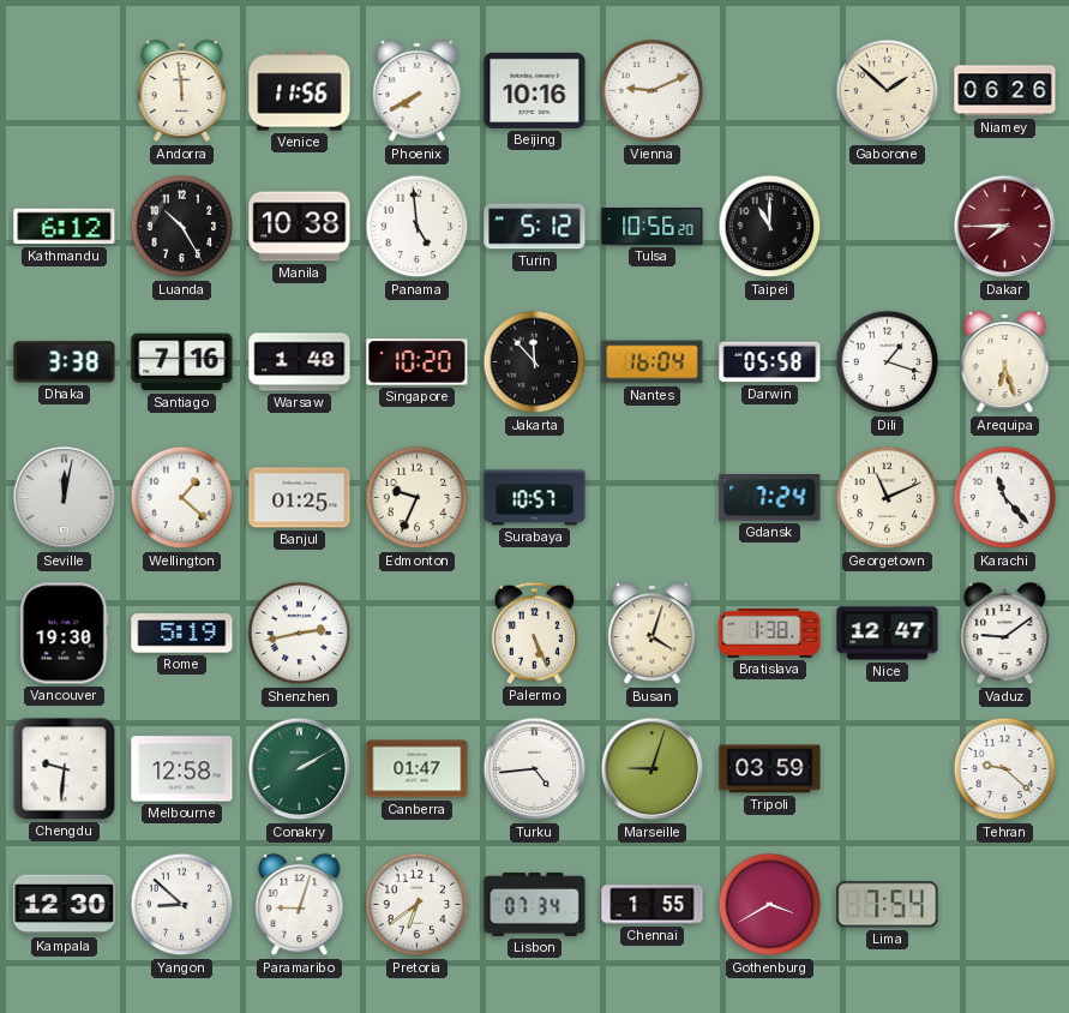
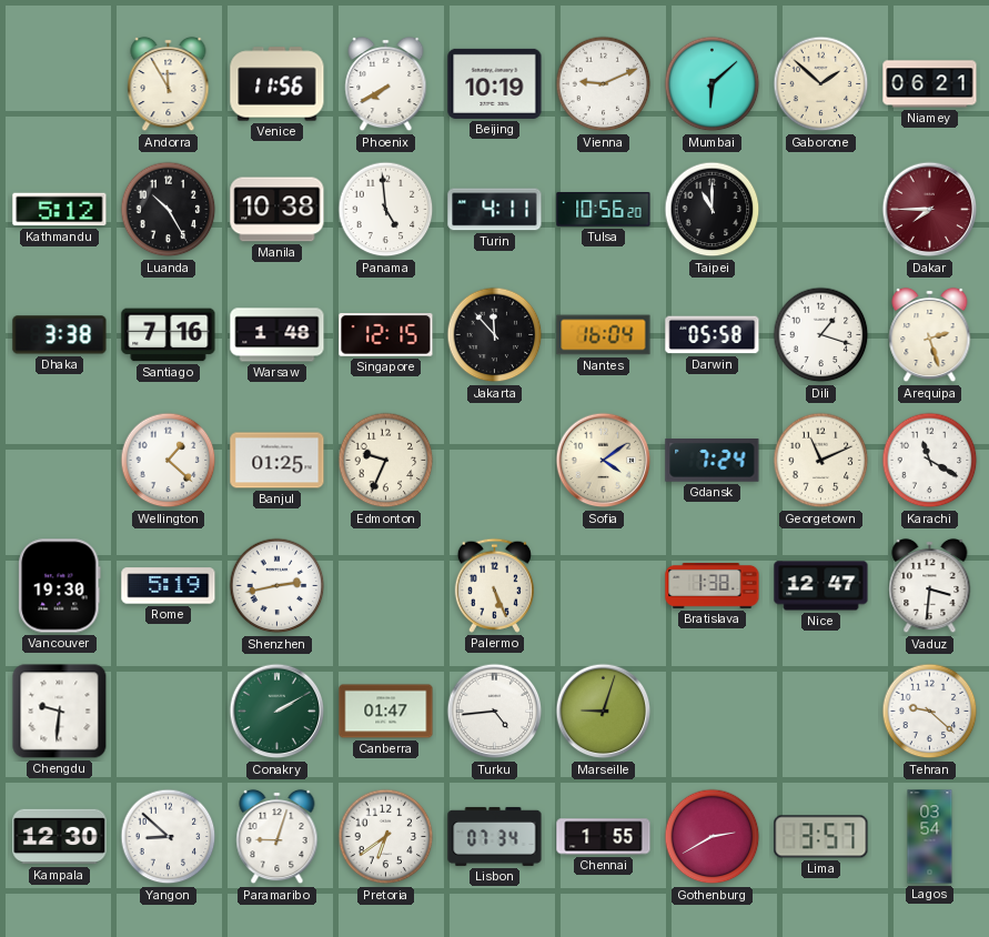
Andorra: 11:59 -> 11:55 (169, 84)
Beijing: 10:16 -> 10:19 (495, 83)
Mumbai: none -> 6:08 (713, 84)
Niamey: 06:26 -> 06:21 (930, 84)
Kathmandu: 6:12 -> 5:12 (60, 210)
Turin: 5:12 -> 4:11 (495, 210)
Singapore: 10:20 -> 12:15 (386, 335)
Arequipa: 6:27 -> 2:27 (930, 335)
Seville: 12:02 -> none (65, 498)
Surabaya: 10:57 -> none (535, 498)
Sofia: none -> 4:09 (604, 461)
Karachi: 11:23 -> 11:20 (930, 461)
Busan: 4:03 -> none (653, 634)
Vaduz: 9:09 -> 3:31 (930, 586)
Melbourne: 12:58 -> none (182, 769)
Tripoli: 03:59 -> none (770, 769)
Gothenburg: 3:40 -> 2:40 (713, 837)
Lima: 7:54 -> 3:57 (821, 837)
Lagos: none -> 03:54 (930, 837)
